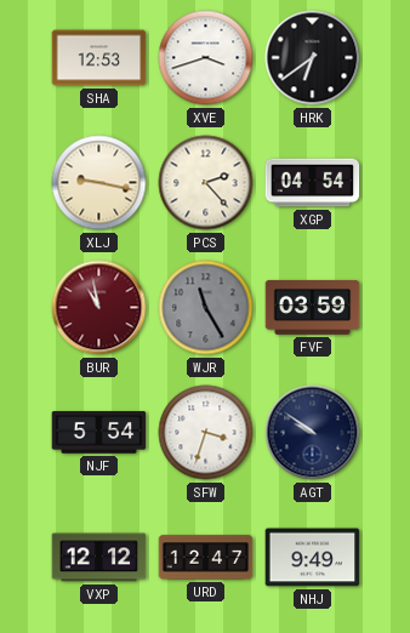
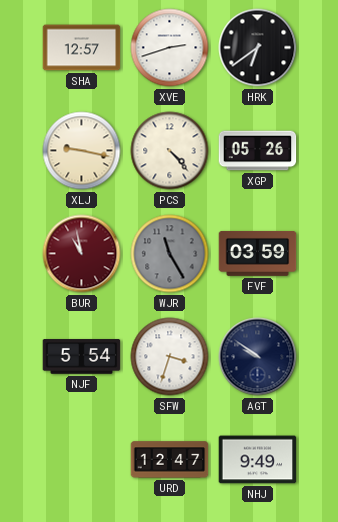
SHA: 12:53 -> 12:57 (82, 48)
XVE: 3:42 -> 2:42 (170, 48)
PCS: 2:23 -> 4:23 (170, 151)
XGP: 04:54 -> 05:26 (258, 151)
VXP: 12:12 -> none (99, 558)
